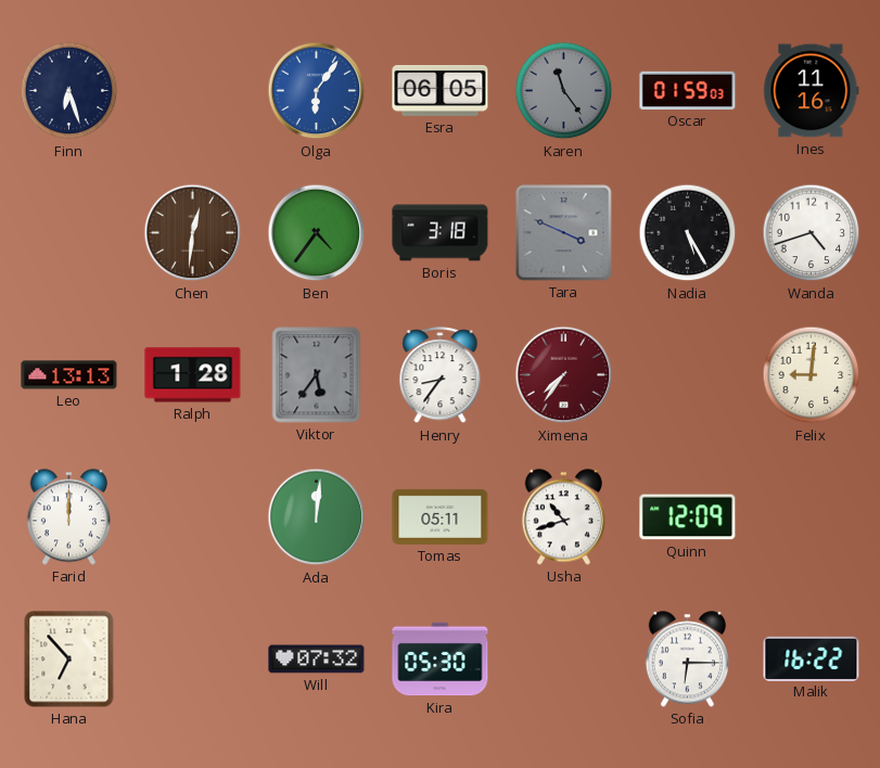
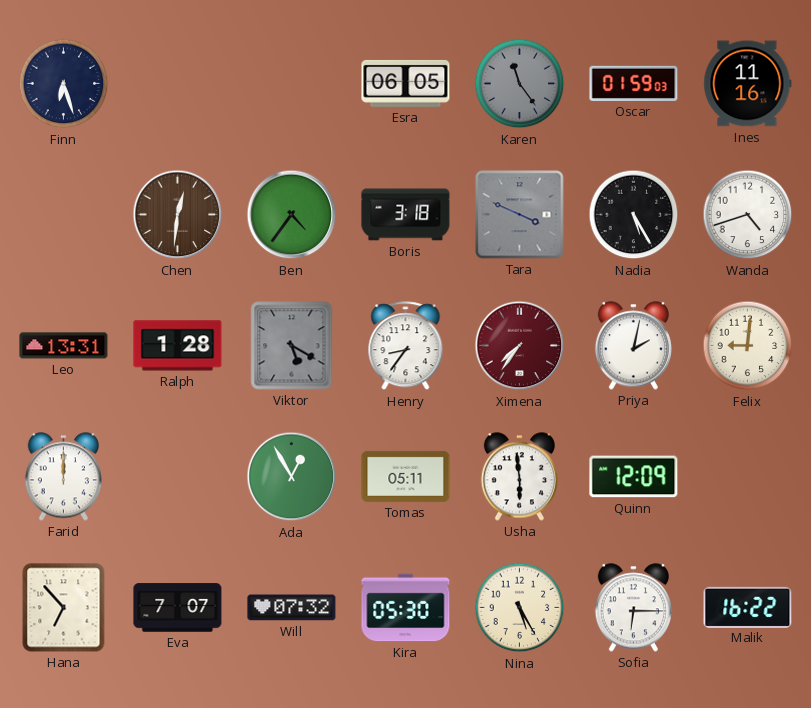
Olga: 6:06 -> none (317, 91)
Leo: 13:13 -> 13:31 (64, 346)
Viktor: 5:36 -> 5:20 (292, 346)
Priya: none -> 2:02 (633, 346)
Ada: 12:01 -> 12:55 (292, 477)
Usha: 10:42 -> 5:59 (519, 477)
Eva: none -> 7:07 (178, 608)
Nina: none -> 5:25 (520, 608)
